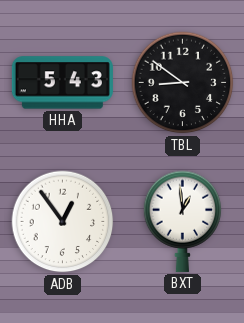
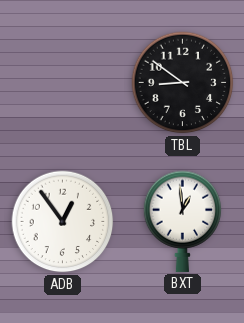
HHA: 5:43 -> none (62, 83)
